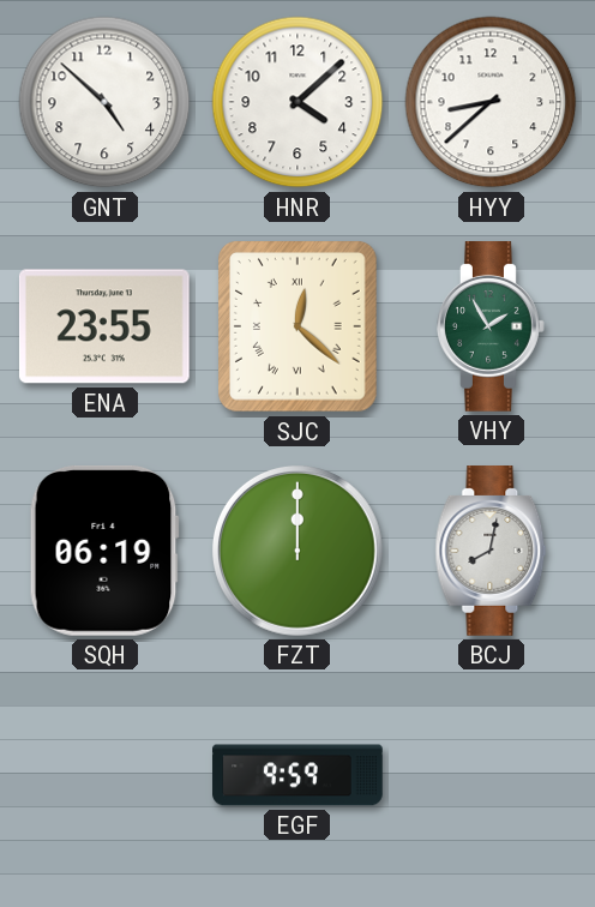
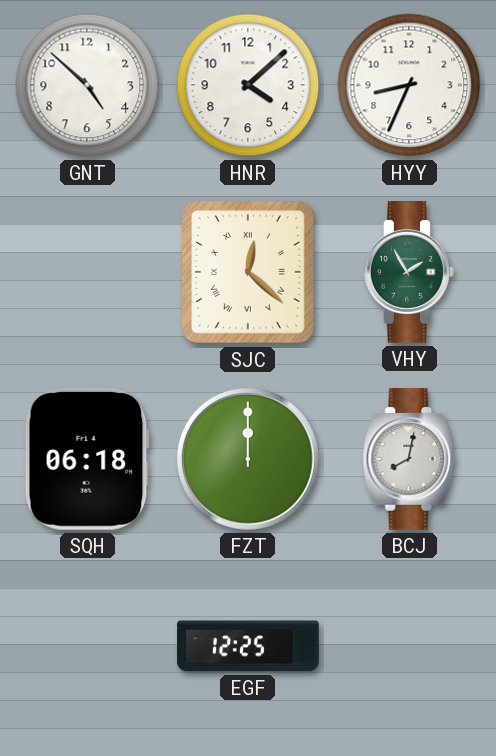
HYY: 8:38 -> 8:34 (409, 85)
ENA: 23:55 -> none (104, 326)
SQH: 06:19 -> 06:18 (87, 459)
EGF: 9:59 -> 12:25 (248, 646)
